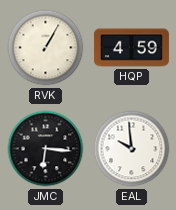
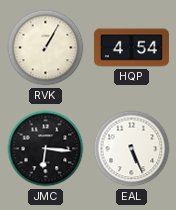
HQP: 4:59 -> 4:54 (131, 48)
EAL: 9:59 -> 5:26 (132, 149)
